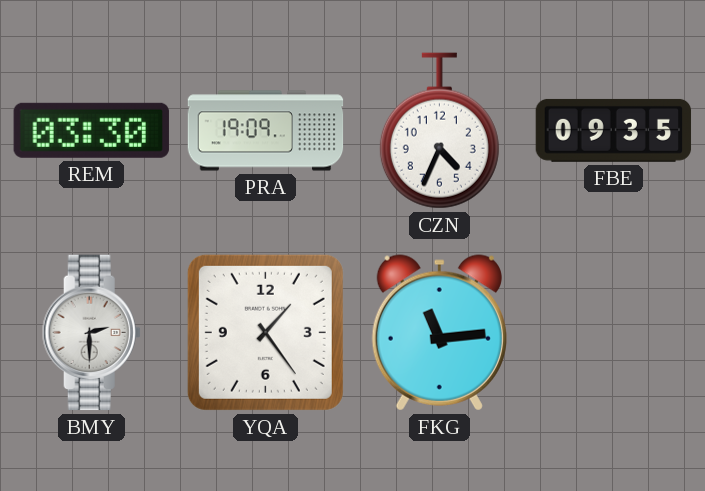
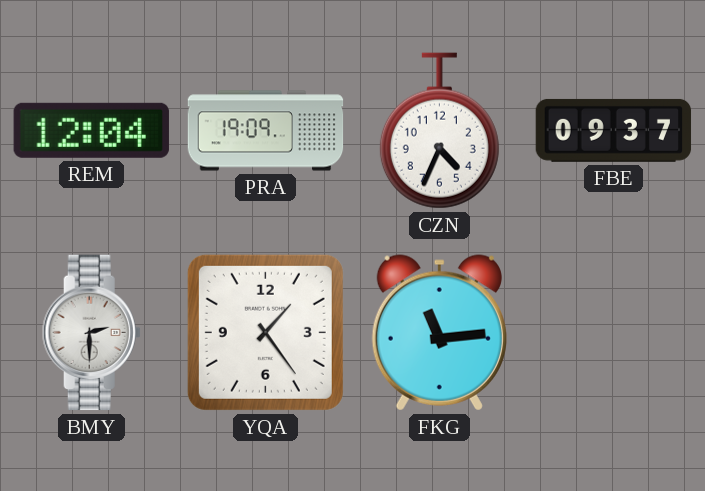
REM: 03:30 -> 12:04 (91, 130)
FBE: 09:35 -> 09:37 (614, 130)
